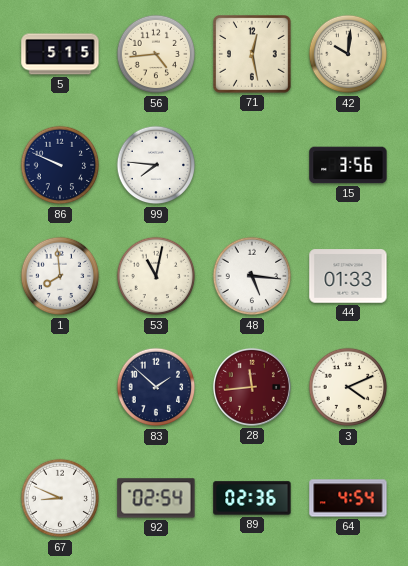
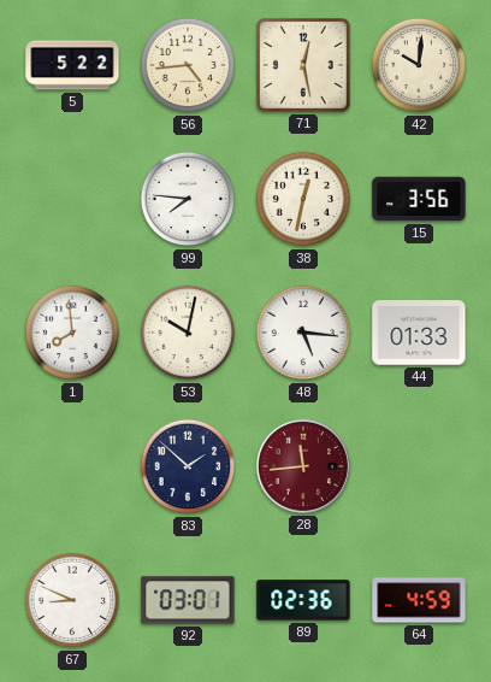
5: 5:15 -> 5:22 (72, 65)
86: 9:49 -> none (60, 165)
38: none -> 12:32 (303, 199)
53: 11:02 -> 10:02 (188, 333)
3: 4:11 -> none (348, 387)
92: 02:54 -> 03:01 (188, 600)
64: 4:54 -> 4:59 (419, 600)
